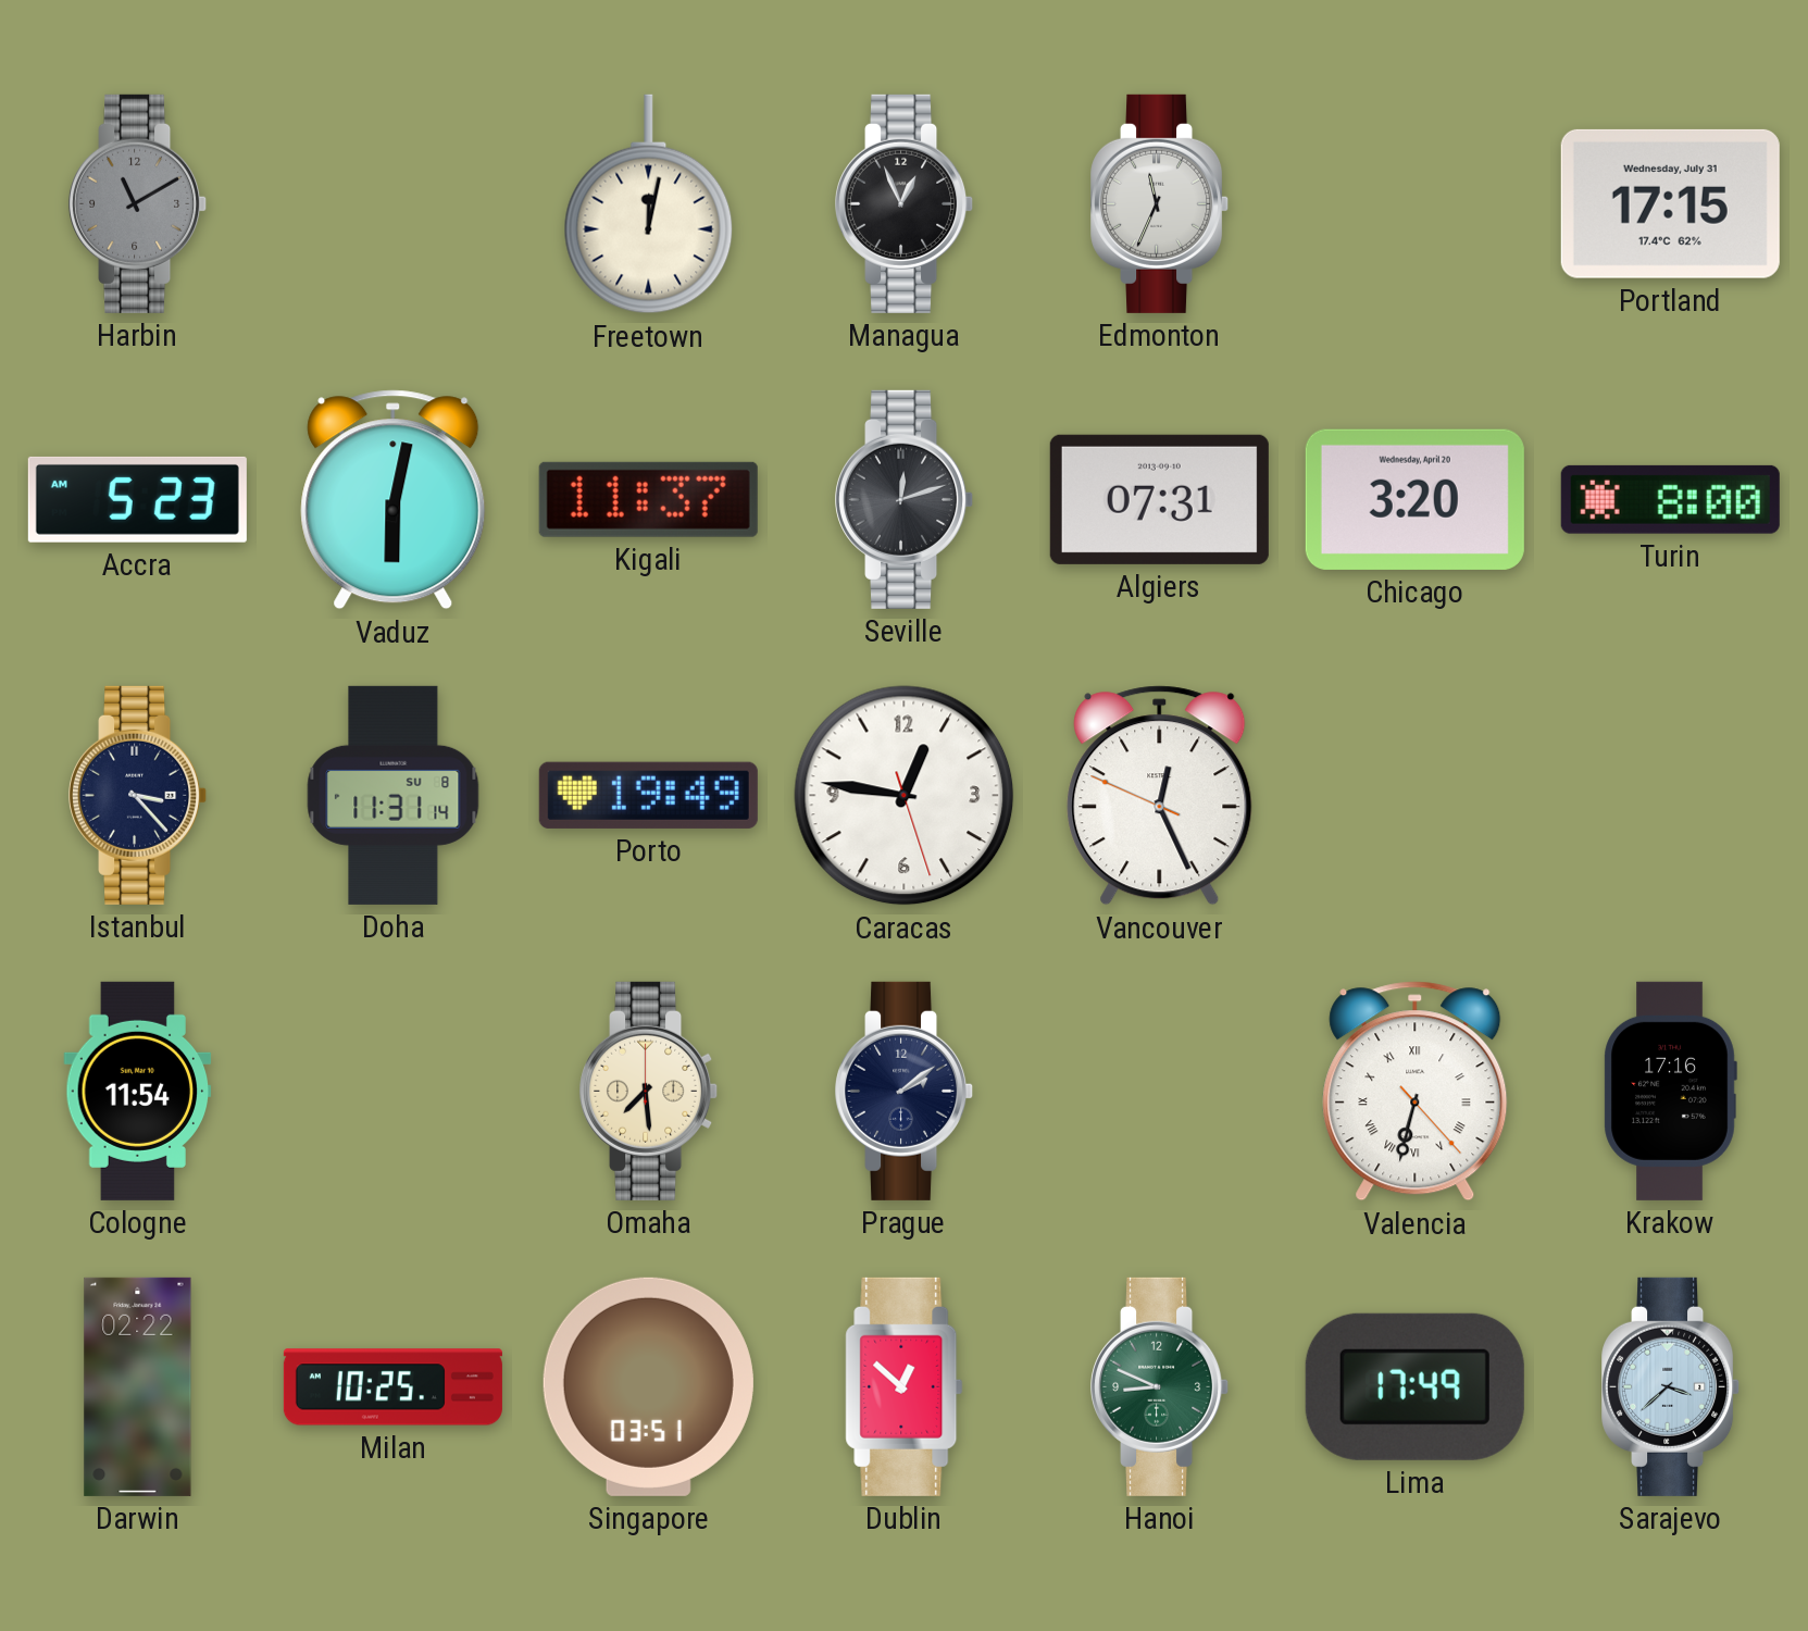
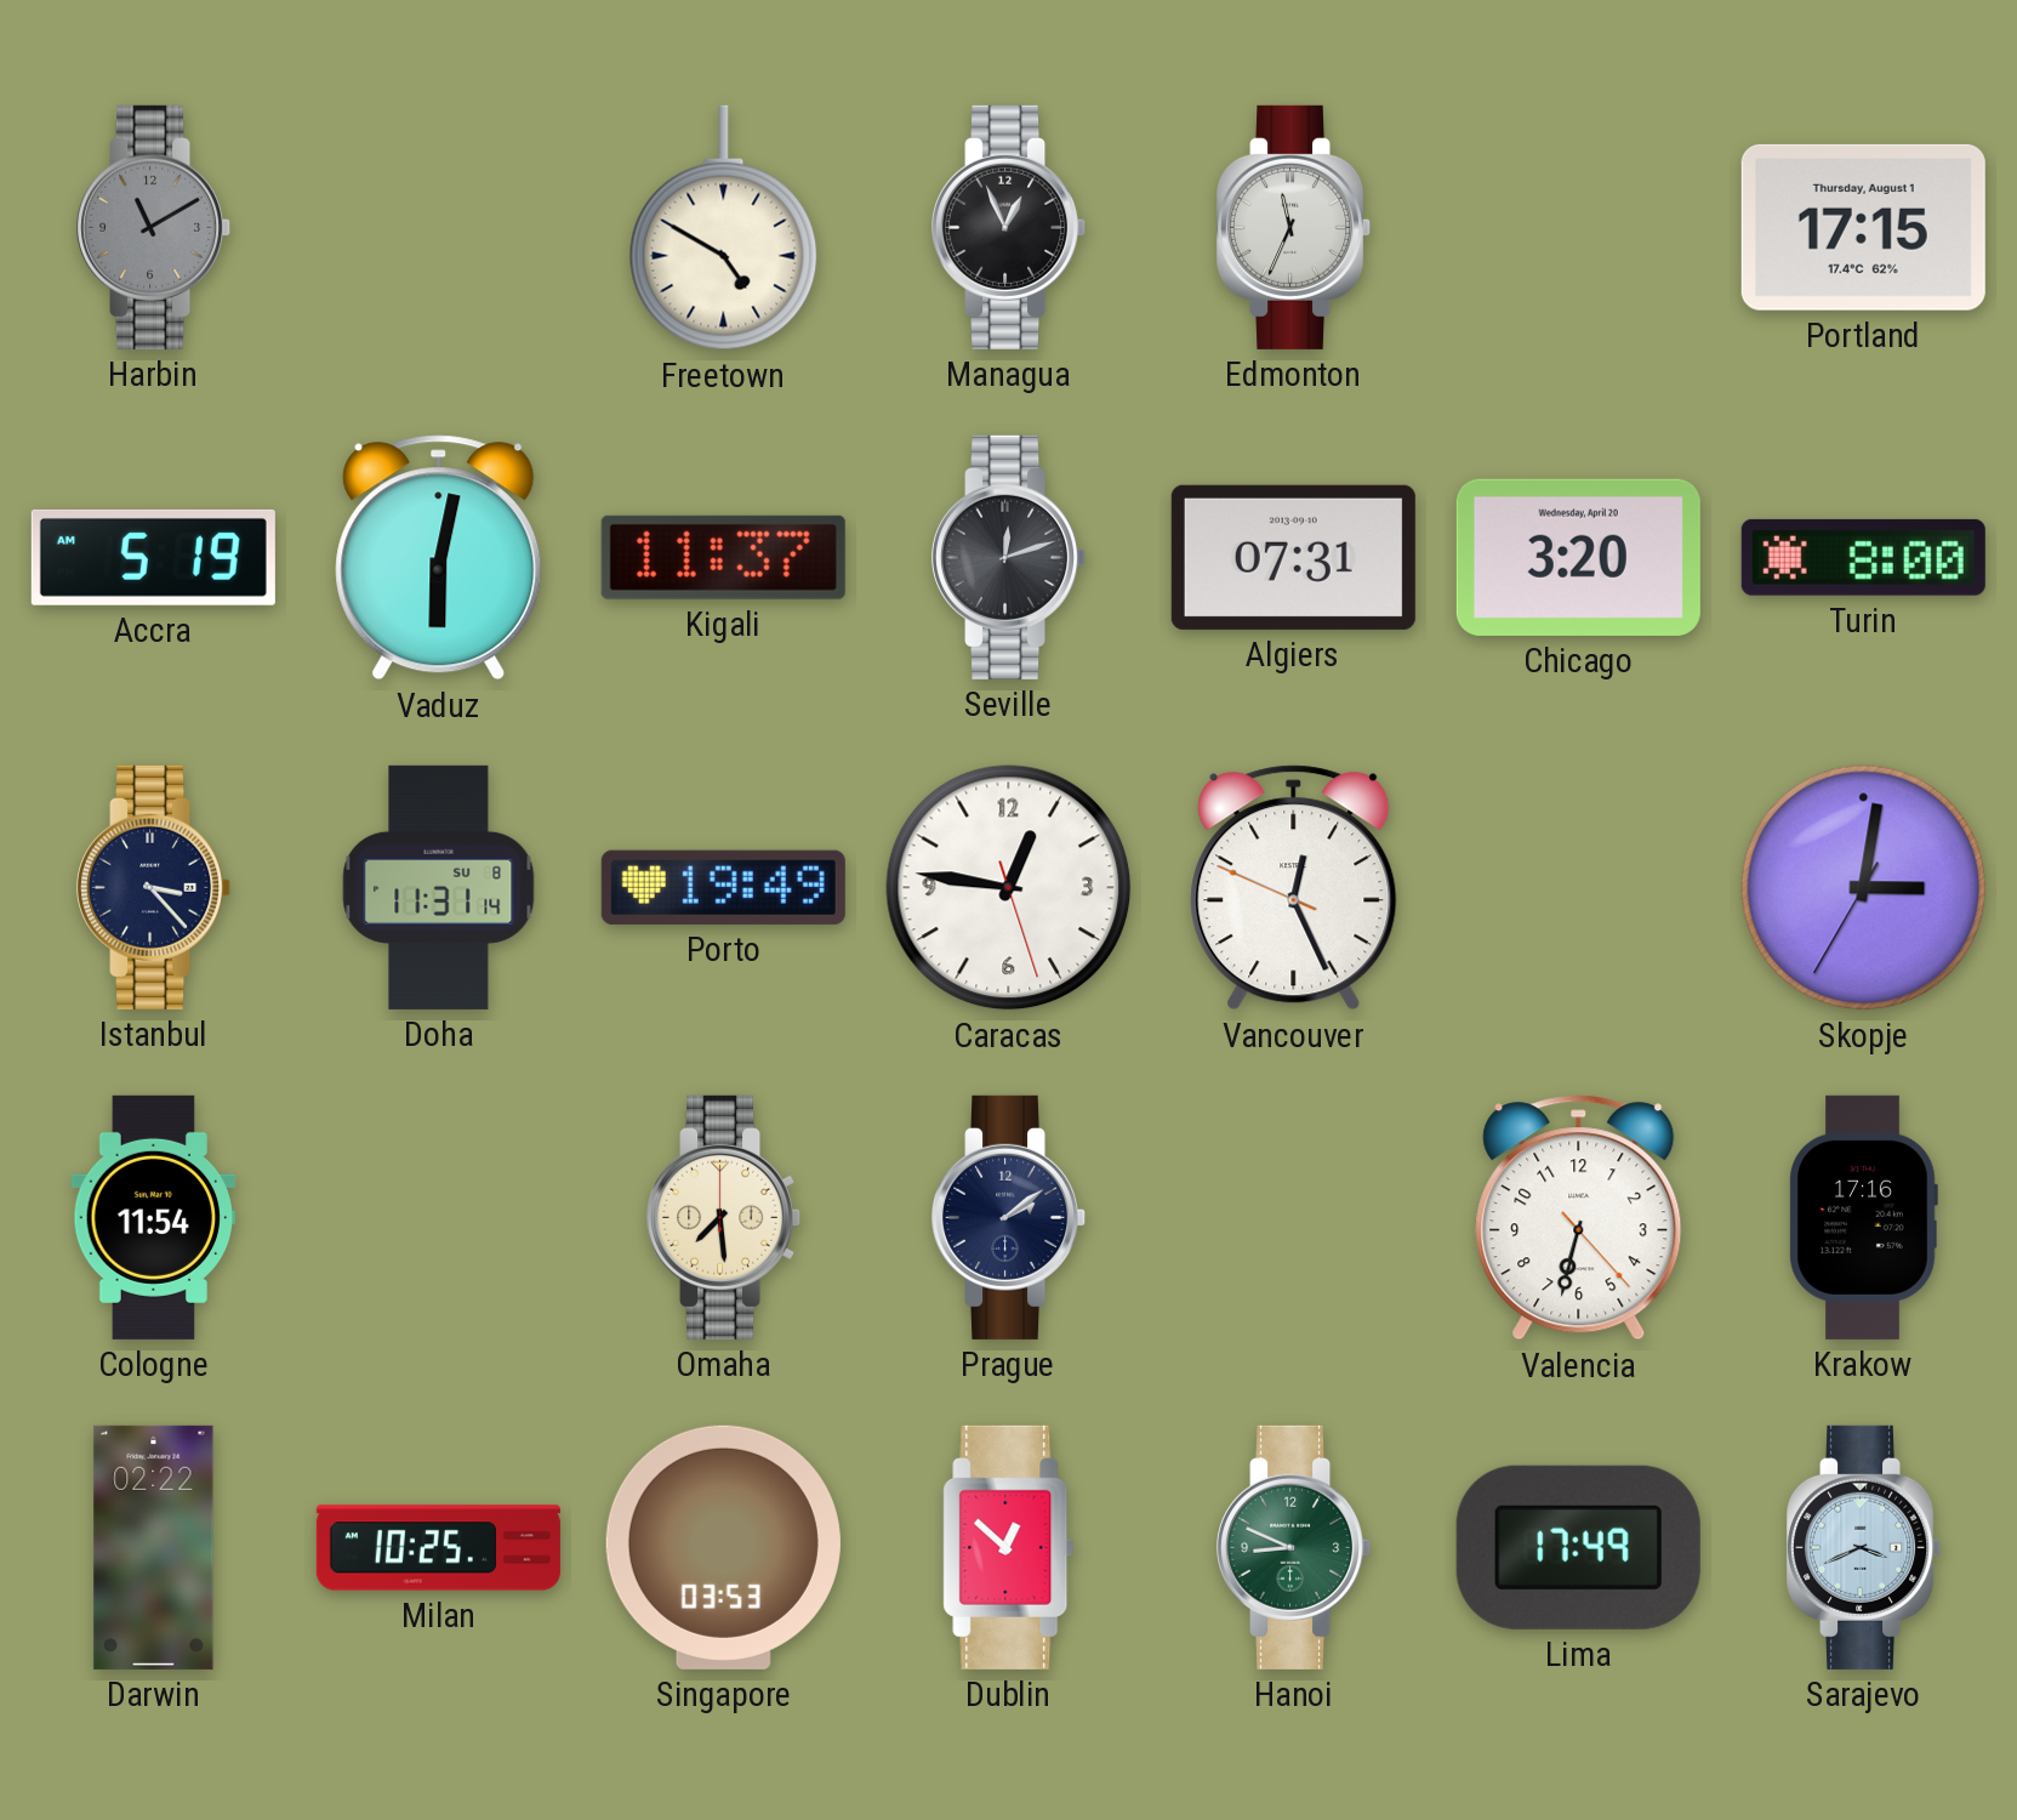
Freetown: 12:02 -> 4:50 (724, 228)
Portland date: Wednesday, July 31 -> Thursday, August 1 (1863, 227)
Accra: 5:23 -> 5:19 (153, 557)
Skopje: none -> 3:01 (1864, 888)
Valencia numerals: Roman -> Arabic (1579, 1218)
Singapore: 03:51 -> 03:53 (723, 1547)
Sarajevo: 3:38 -> 3:41 (1864, 1547)
